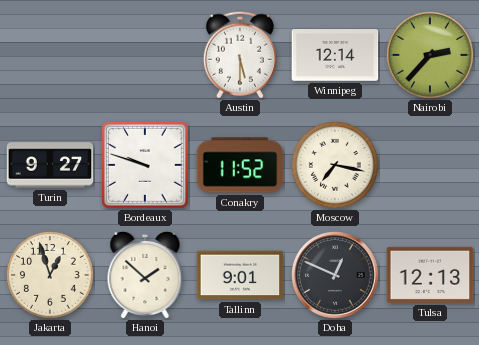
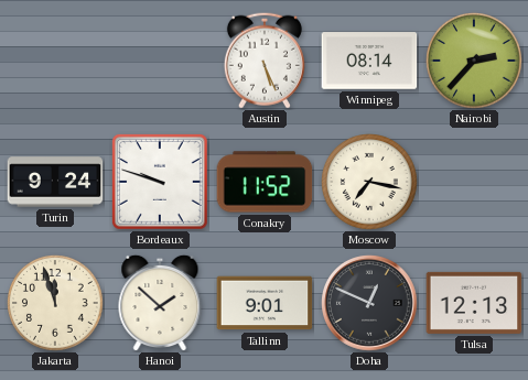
Austin: 5:30 -> 5:26 (265, 61)
Winnipeg: 12:14 -> 08:14 (369, 61)
Turin: 9:27 -> 9:24 (55, 182)
Jakarta: 12:57 -> 11:57 (56, 304)
